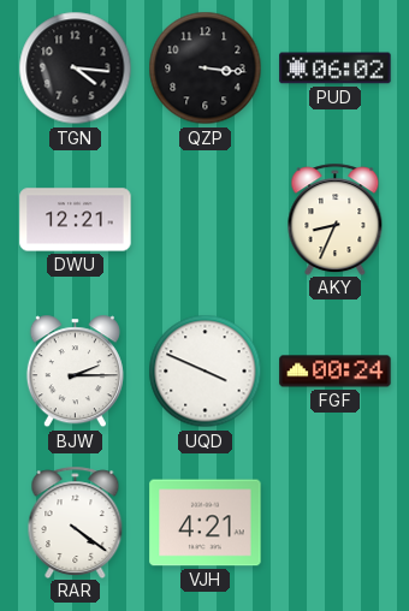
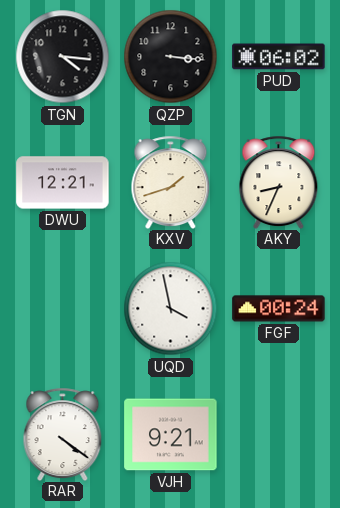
KXV: none -> 1:42 (171, 182)
BJW: 2:15 -> none (75, 372)
UQD: 3:49 -> 3:58 (171, 309)
VJH: 4:21 -> 9:21 (171, 435)
